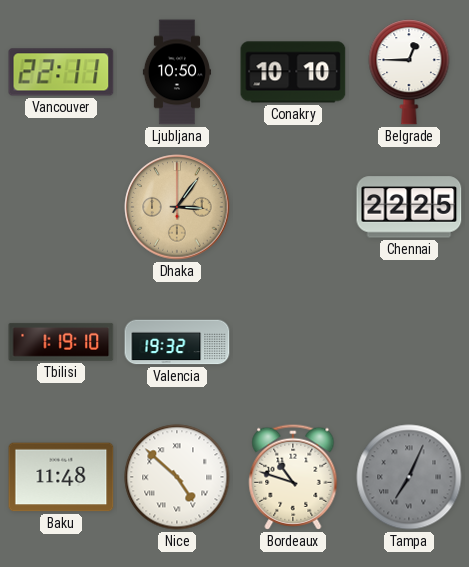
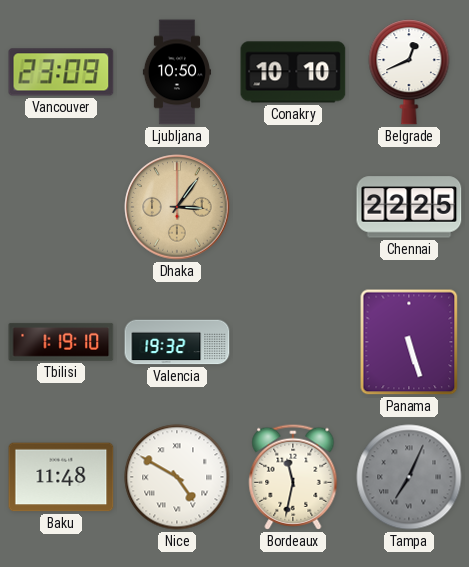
Vancouver: 22:11 -> 23:09 (61, 72)
Belgrade: 12:45 -> 12:41 (409, 72)
Panama: none -> 5:27 (409, 342)
Nice: 4:52 -> 4:50 (177, 477)
Bordeaux: 10:48 -> 11:32 (293, 477)
